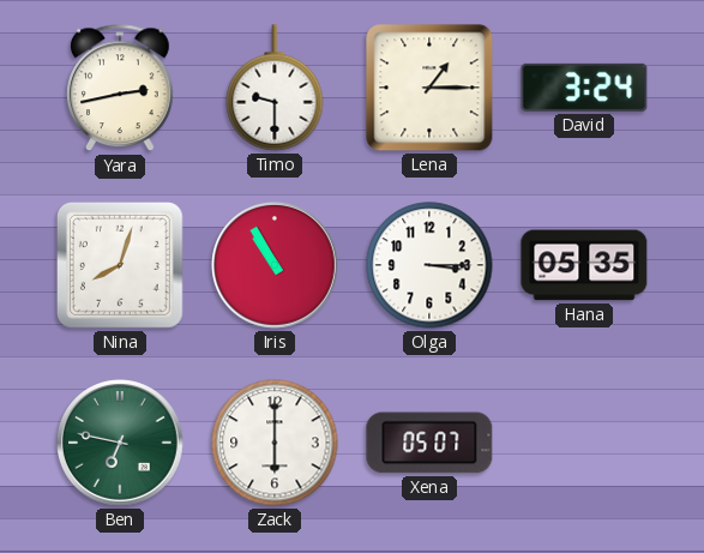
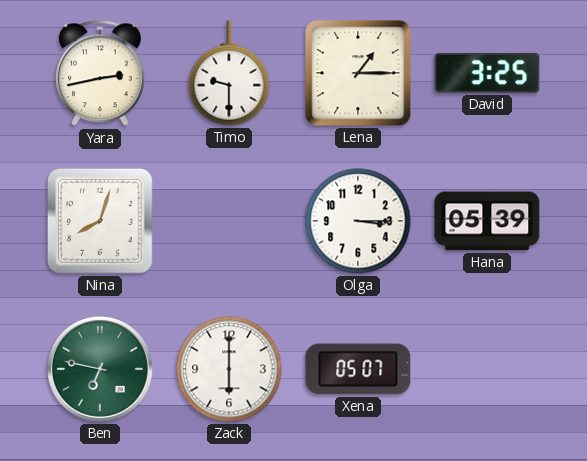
David: 3:24 -> 3:25 (487, 73)
Iris: 10:55 -> none (276, 266)
Hana: 05:35 -> 05:39 (487, 221)
